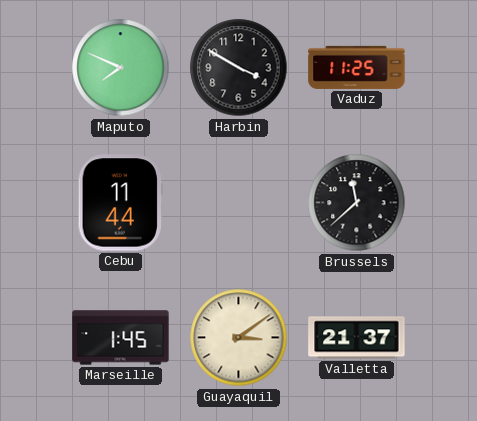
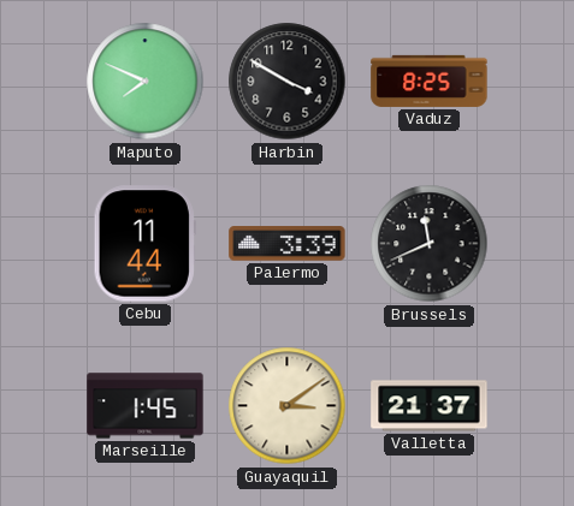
Vaduz: 11:25 -> 8:25 (430, 81)
Palermo: none -> 3:39 (288, 244)
Brussels: 11:38 -> 11:41 (430, 244)
